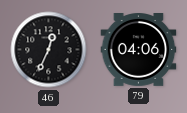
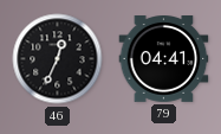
79: 04:06 -> 04:41 (164, 59)
